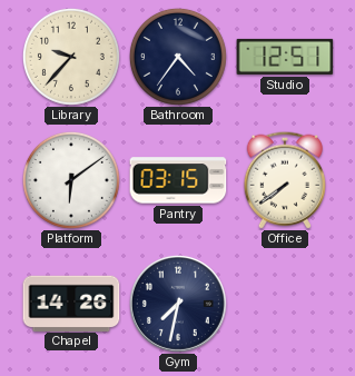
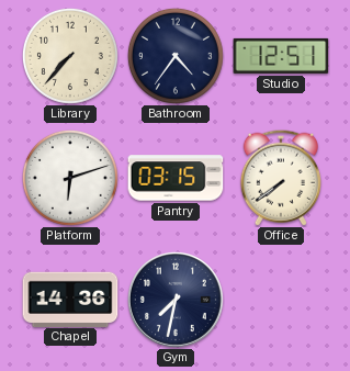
Library: 9:37 -> 7:37 (70, 56)
Platform: 6:09 -> 6:12 (70, 178)
Chapel: 14:26 -> 14:36 (70, 299)
